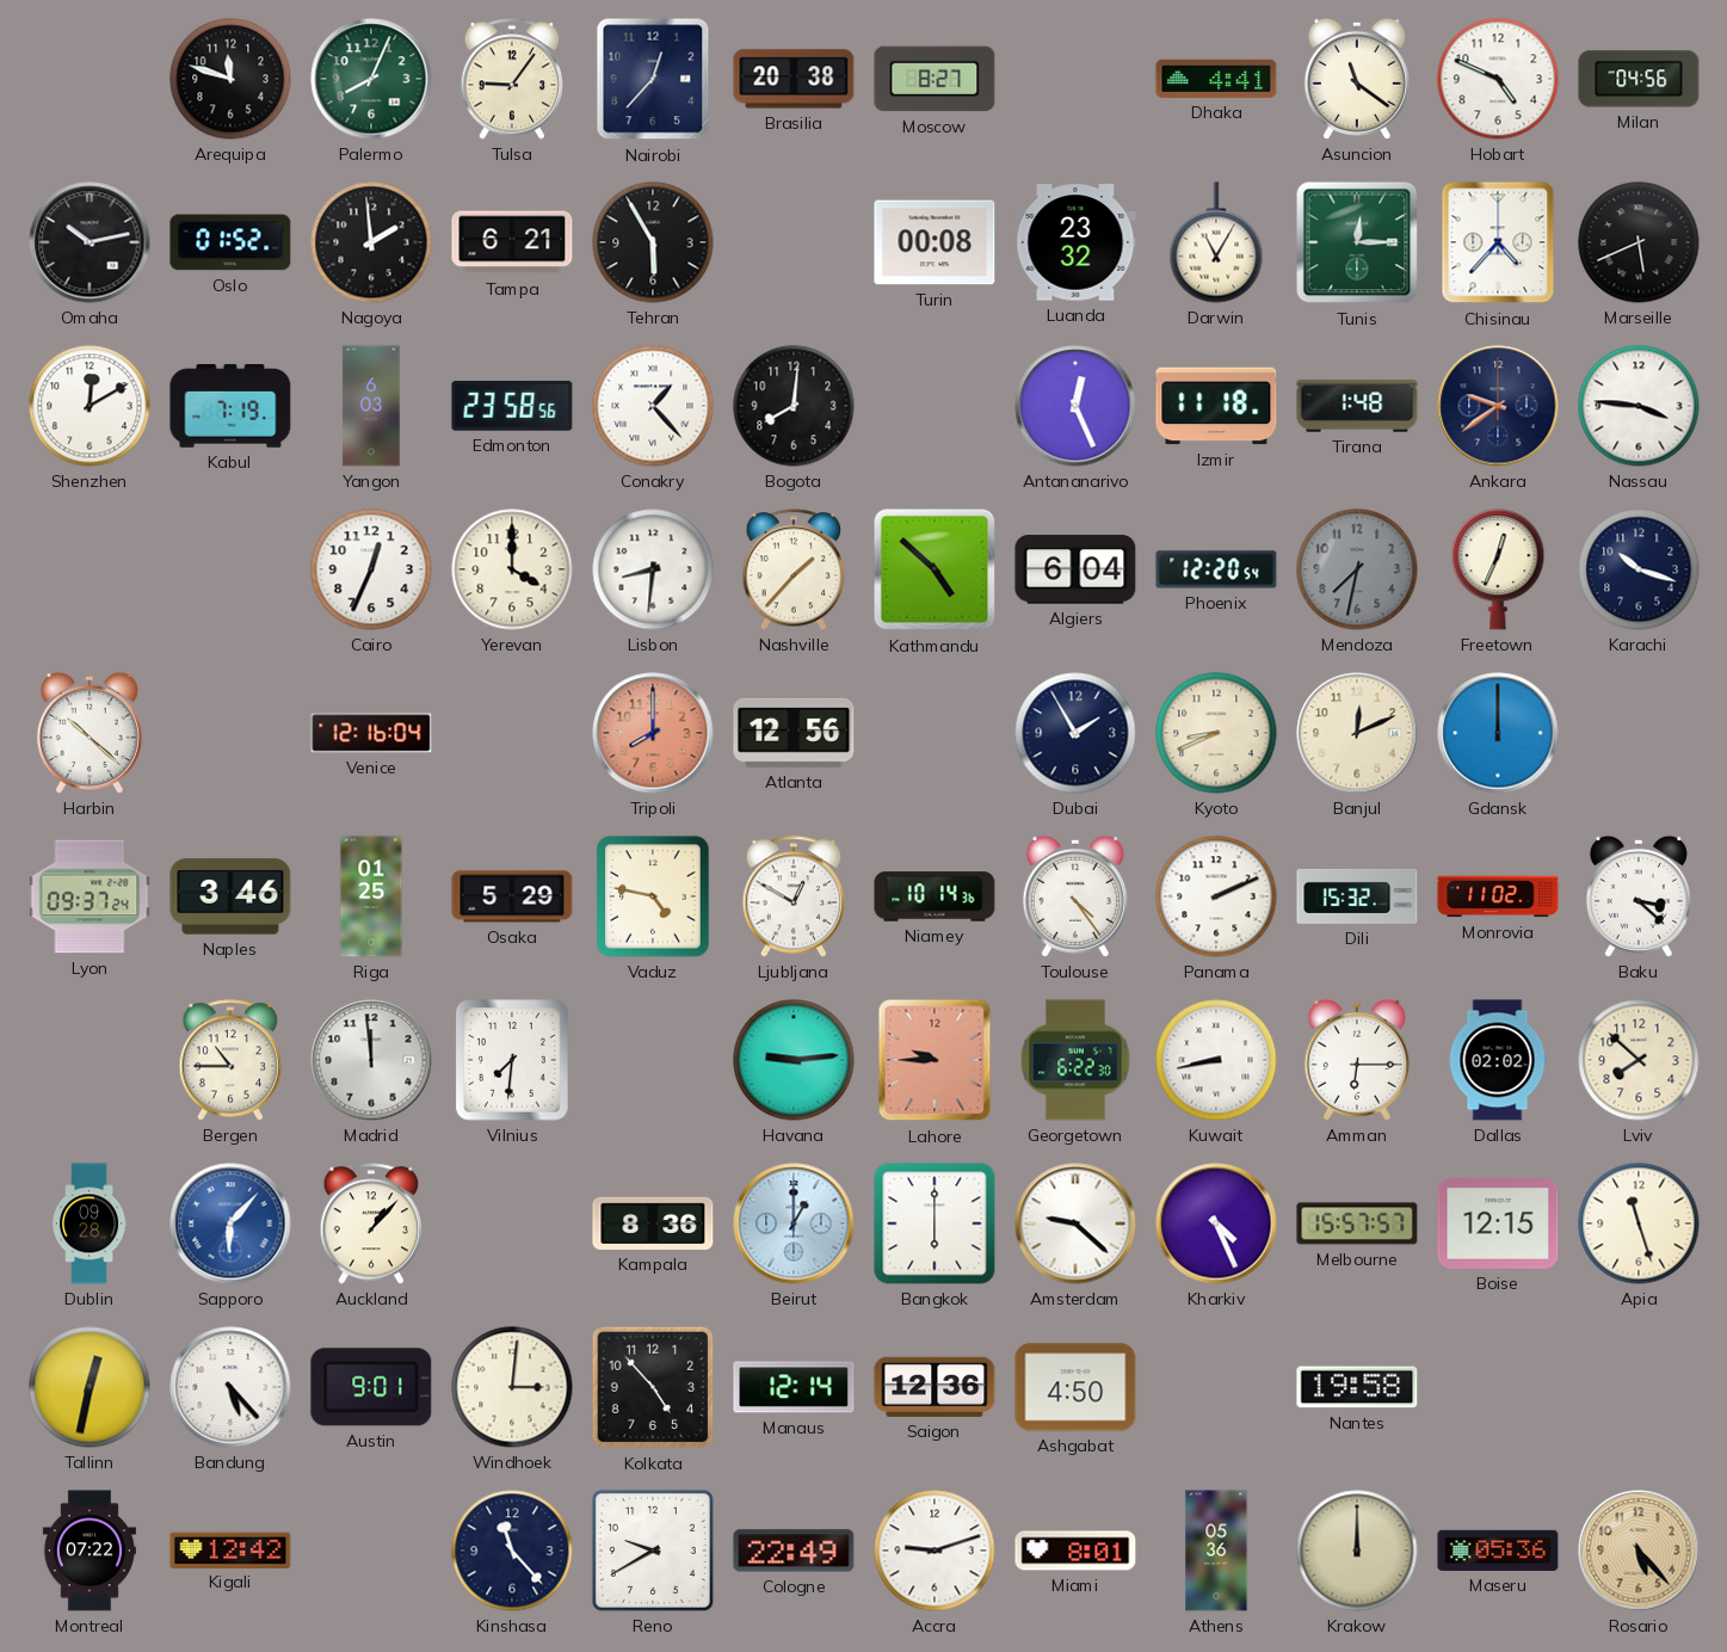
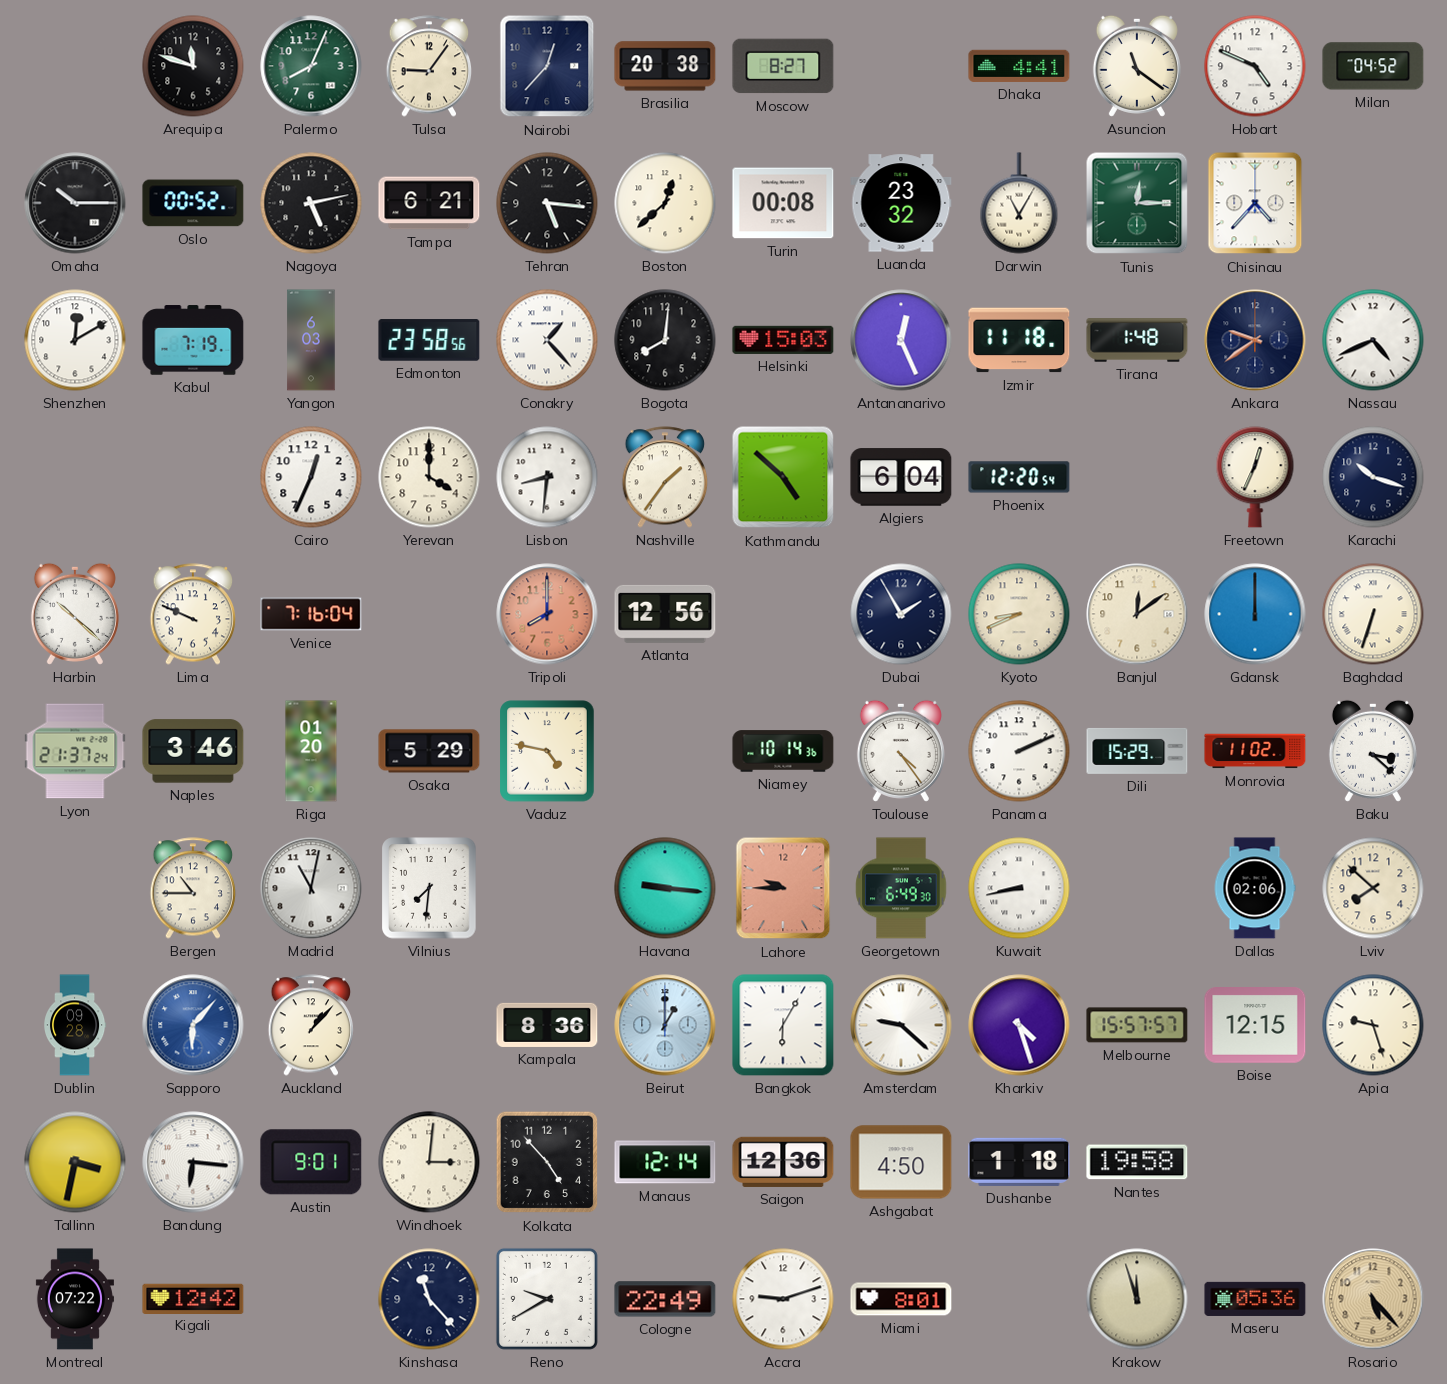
Milan: 04:56 -> 04:52 (1373, 66)
Omaha: 10:13 -> 10:15 (75, 203)
Oslo: 01:52 -> 00:52 (193, 203)
Nagoya: 1:59 -> 5:13 (311, 203)
Tehran: 5:55 -> 5:16 (547, 203)
Boston: none -> 12:38 (665, 203)
Marseille: 5:41 -> none (1639, 242)
Helsinki: none -> 15:03 (783, 340)
Nassau: 3:46 -> 4:41 (1373, 340)
Nashville: 1:37 -> 1:36 (665, 477)
Mendoza: 7:32 -> none (1357, 569)
Lima: none -> 9:49 (193, 614)
Venice: 12:16 -> 7:16 (311, 614)
Banjul: 12:11 -> 12:09 (1137, 614)
Baghdad: none -> 6:33 (1373, 614)
Lyon: 09:37 -> 21:37 (75, 751)
Riga: 01:25 -> 01:20 (311, 751)
Ljubljana: 12:50 -> none (794, 896)
Dili: 15:32 -> 15:29 (1137, 751)
Madrid: 11:59 -> 11:02 (311, 888)
Havana: 9:14 -> 9:16 (665, 888)
Georgetown: 6:22 -> 6:49 (901, 888)
Amman: 6:15 -> none (1357, 1060)
Dallas: 02:02 -> 02:06 (1255, 888)
Bangkok: 6:00 -> 6:05 (783, 1025)
Kharkiv: 4:26 -> 4:27 (1019, 1025)
Apia: 11:27 -> 9:27 (1373, 1025)
Tallinn: 12:32 -> 3:32 (75, 1162)
Bandung: 5:23 -> 6:16 (193, 1162)
Dushanbe: none -> 1:18 (1019, 1162)
Athens: 05:36 -> none (1216, 1551)
Krakow: 12:00 -> 11:57 (1137, 1299)
